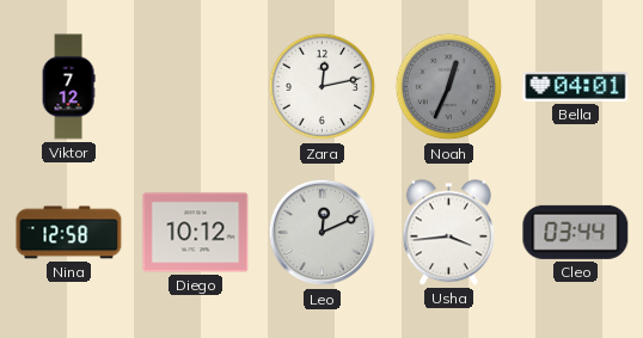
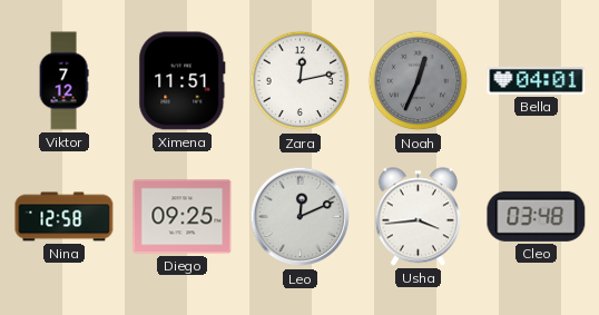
Ximena: none -> 11:51 (183, 81)
Diego: 10:12 -> 09:25 (183, 217)
Cleo: 03:44 -> 03:48 (537, 216)
